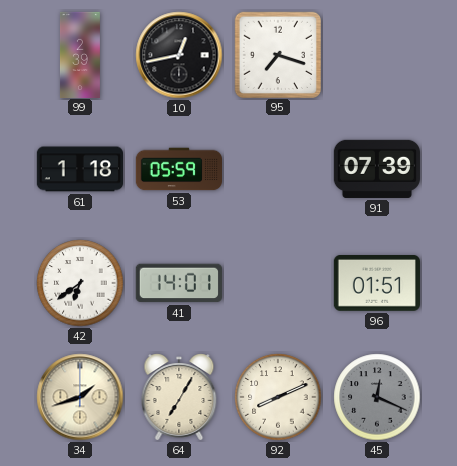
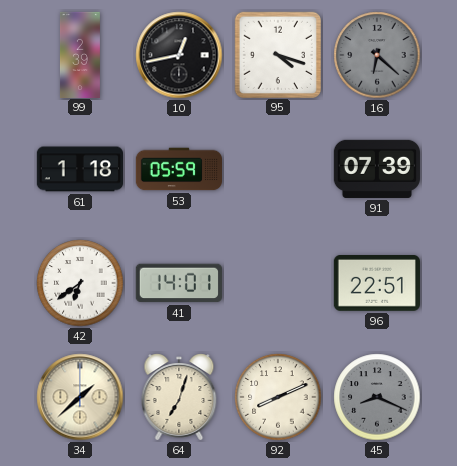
95: 7:18 -> 4:18 (277, 54)
16: none -> 6:22 (377, 55)
96: 01:51 -> 22:51 (377, 284)
34: 1:42 -> 1:38 (80, 397)
64: 7:05 -> 7:03 (179, 397)
45: 12:19 -> 8:19 (377, 397)
